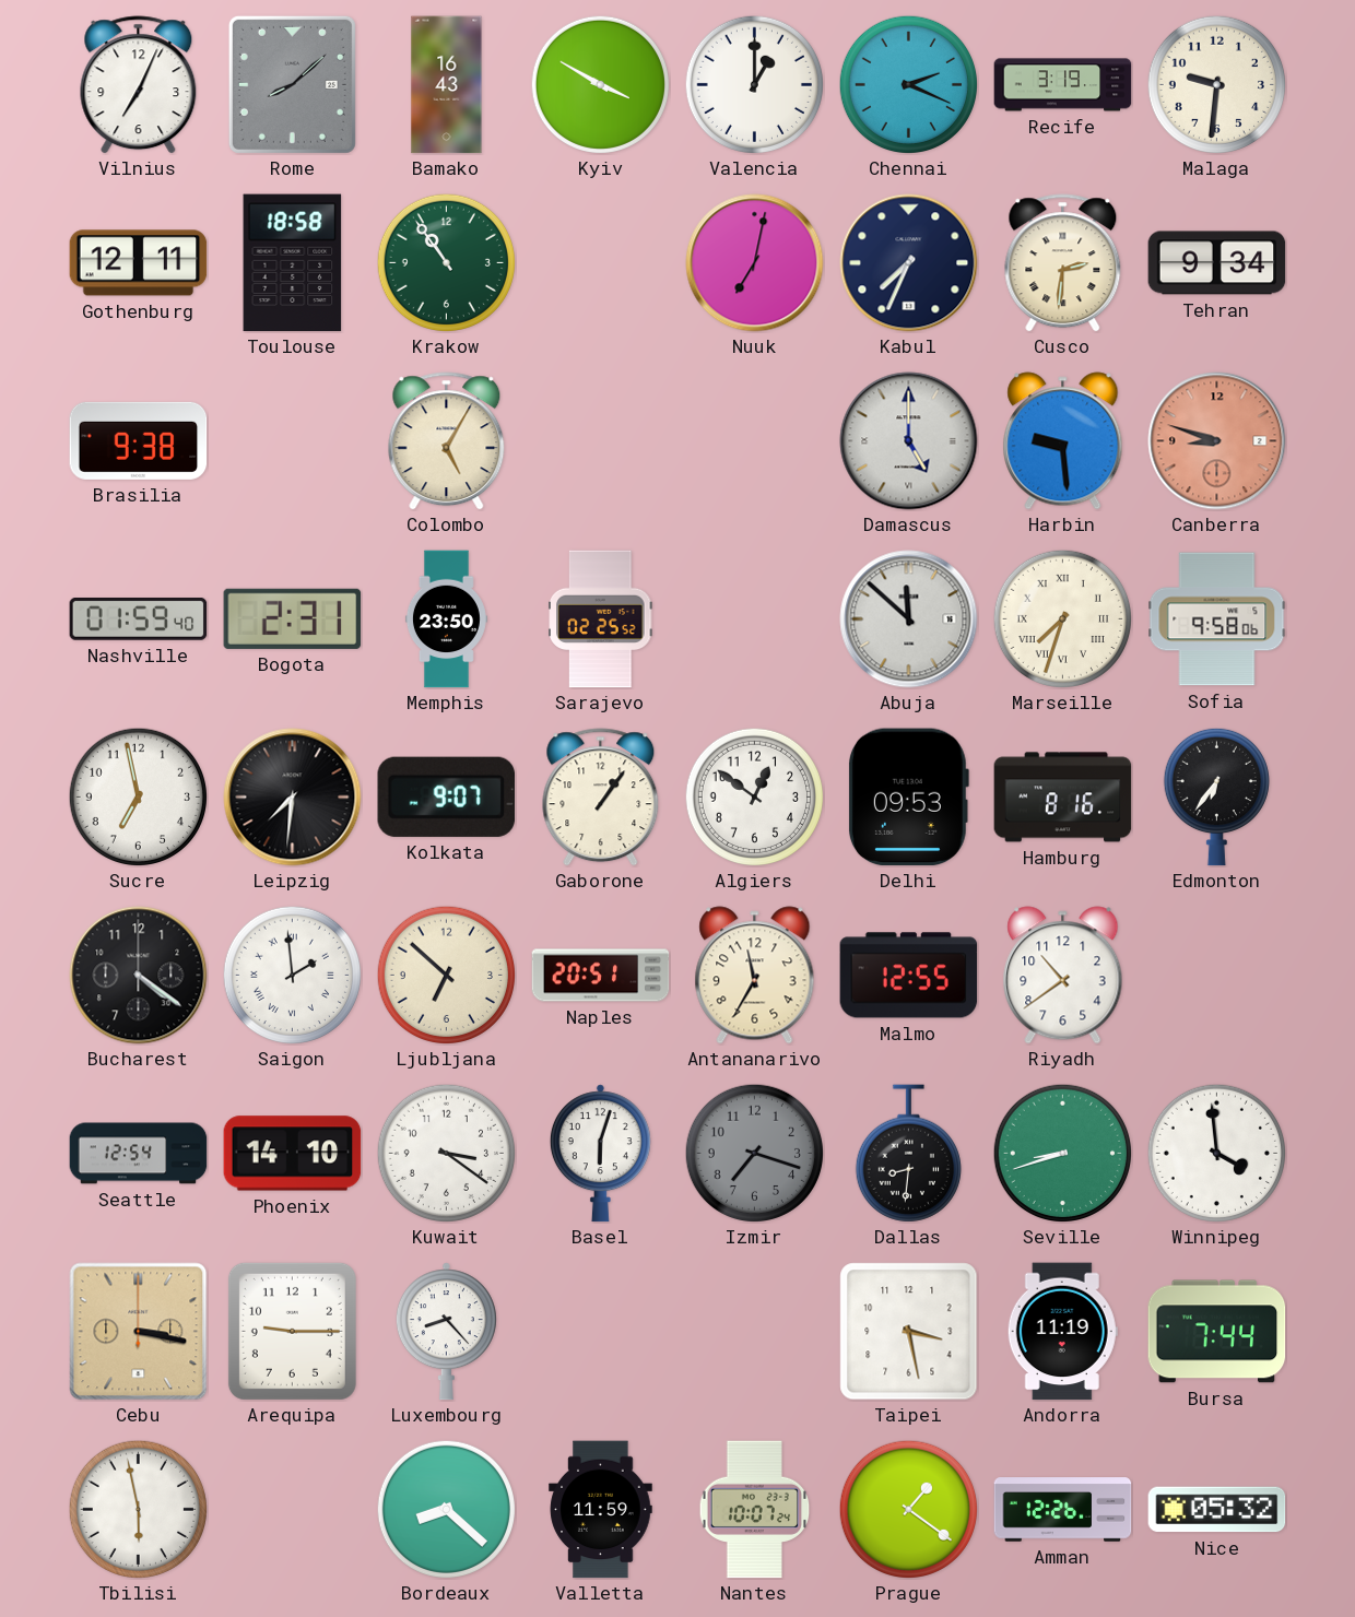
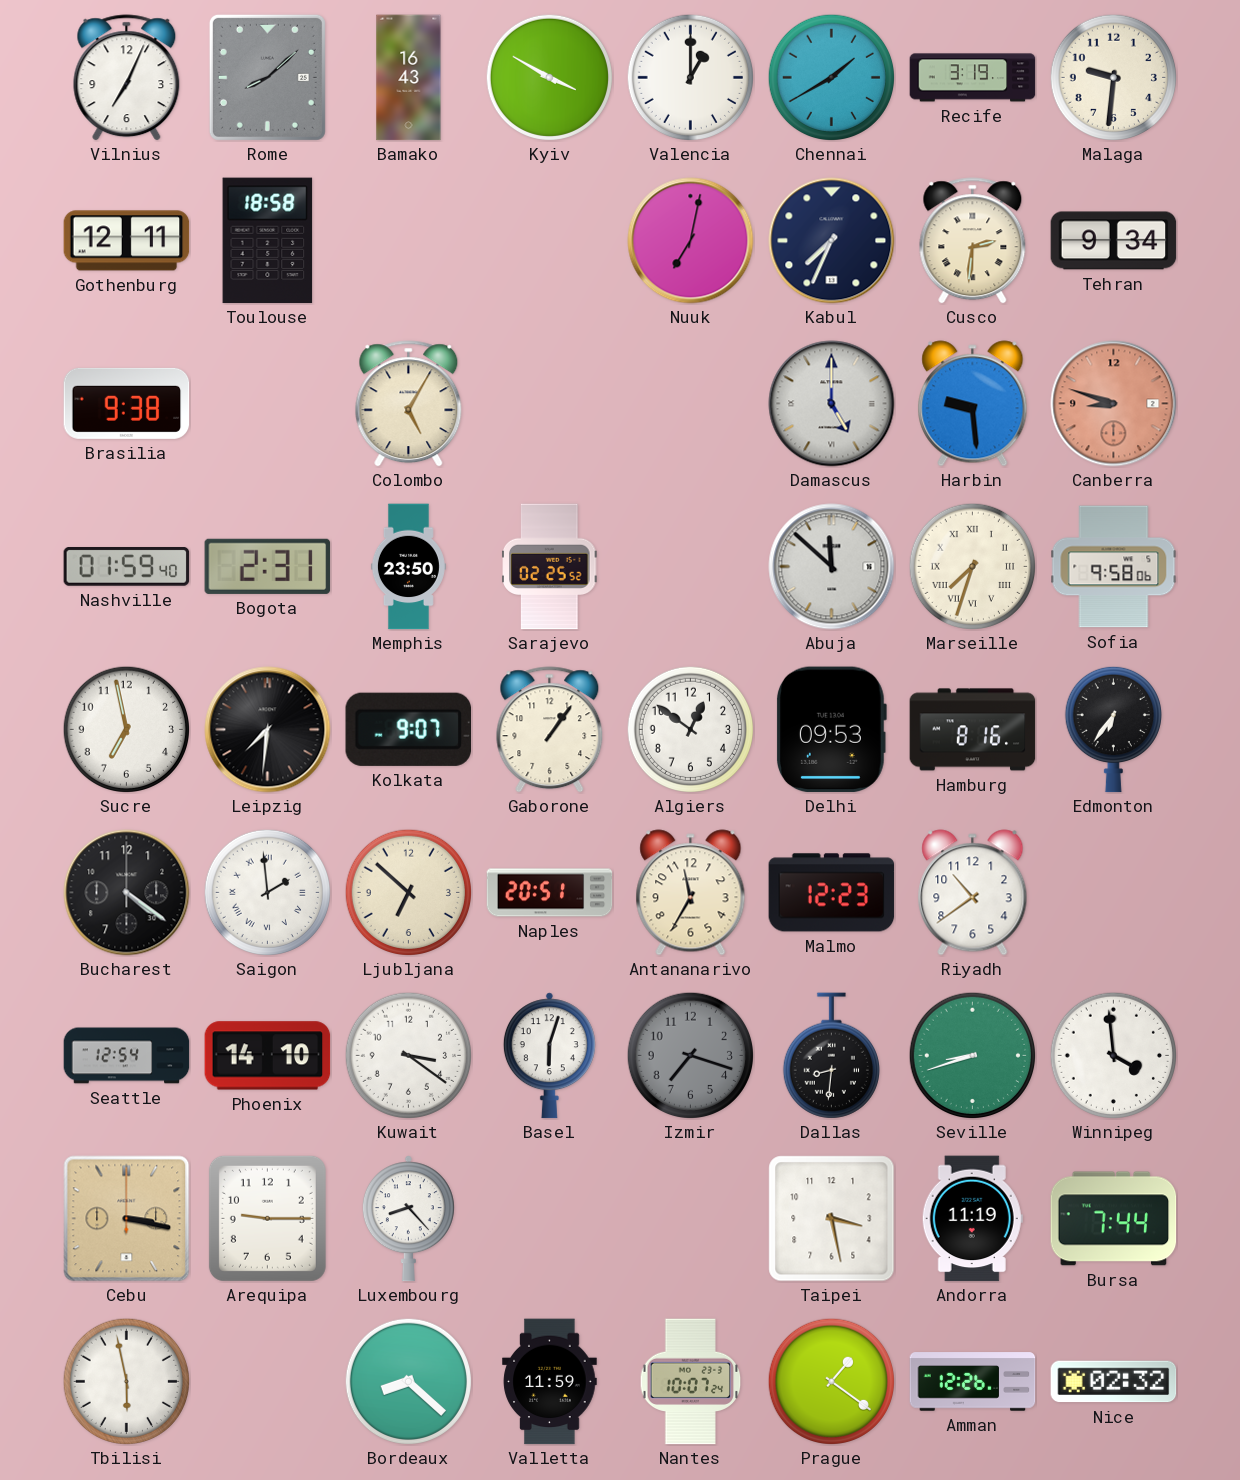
Chennai: 2:19 -> 1:40 (831, 77)
Krakow: 10:54 -> none (446, 262)
Malmo: 12:55 -> 12:23 (832, 893)
Nice: 05:32 -> 02:32 (1114, 1382)
